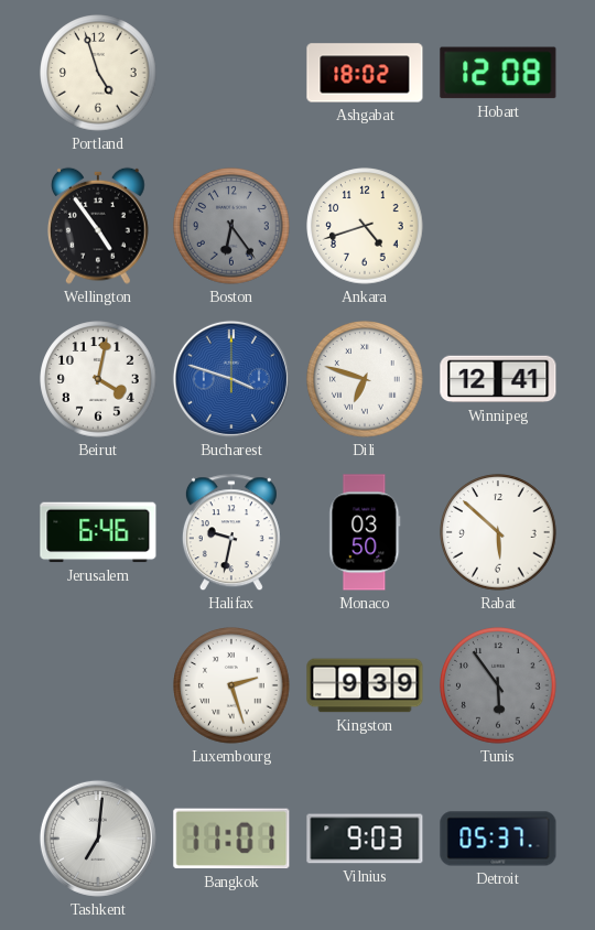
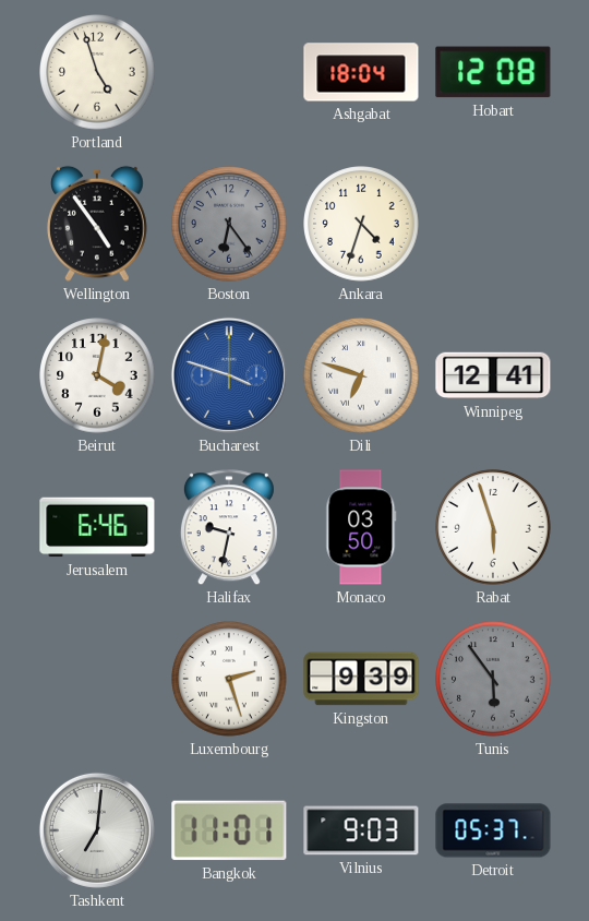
Ashgabat: 18:02 -> 18:04 (361, 72)
Ankara: 4:42 -> 4:33 (361, 224)
Rabat: 5:52 -> 5:57 (493, 527)
